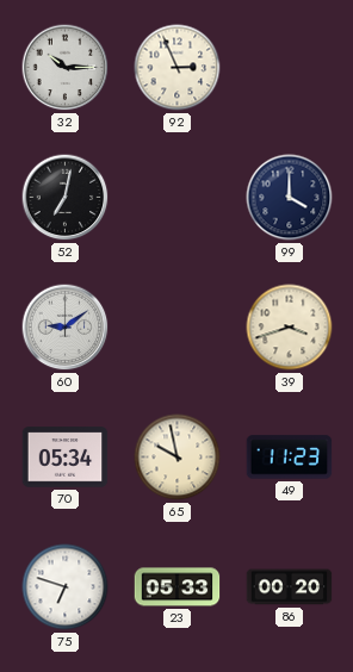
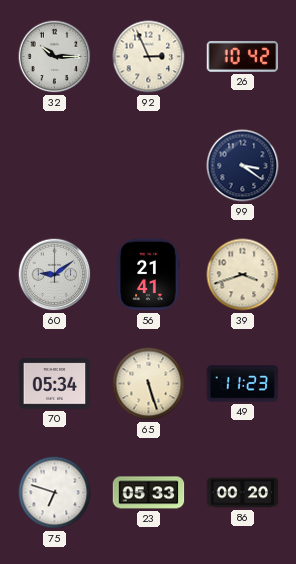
26: none -> 10:42 (243, 56)
52: 7:02 -> none (66, 198)
99: 4:00 -> 3:21 (243, 166)
56: none -> 21:41 (148, 275)
65: 9:58 -> 5:27 (149, 384)
